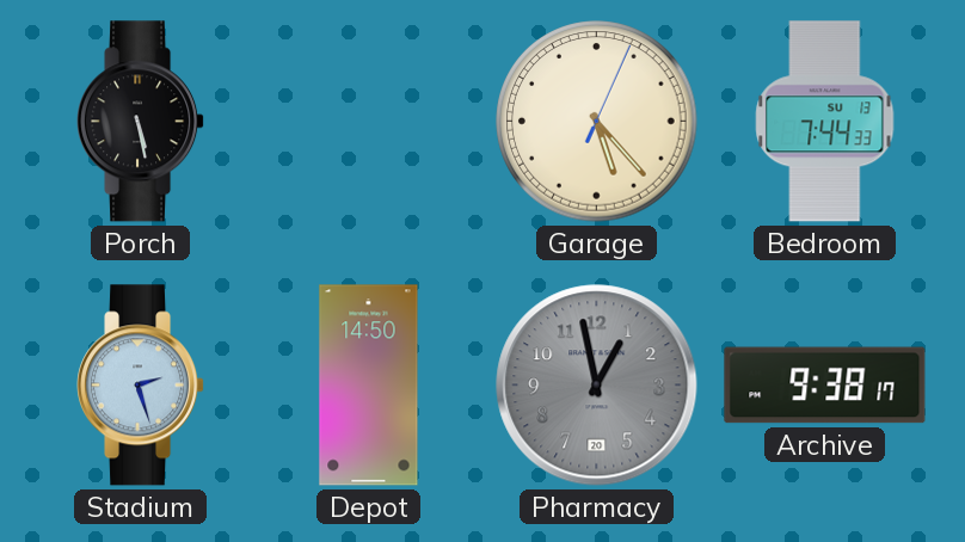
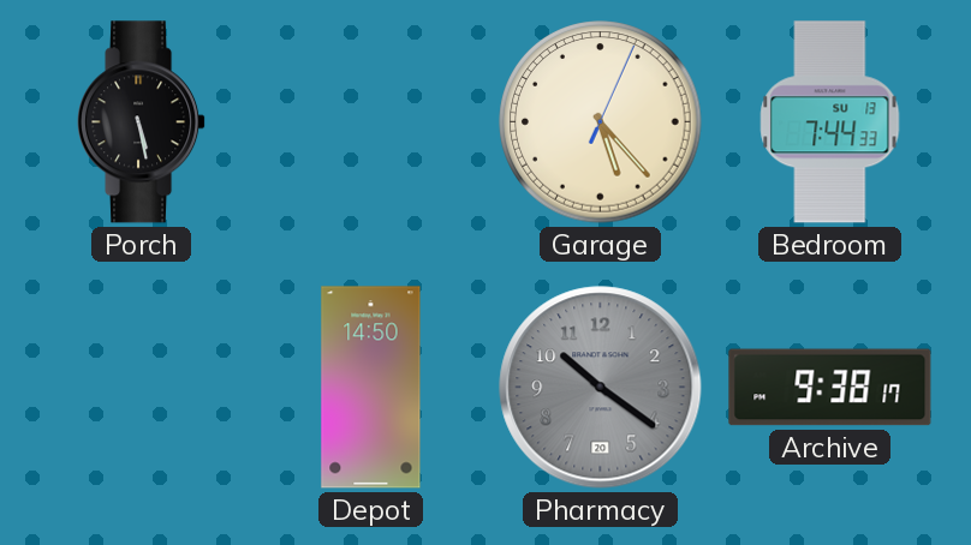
Stadium: 2:27 -> none (141, 386)
Pharmacy: 12:58 -> 10:21 (601, 388)
